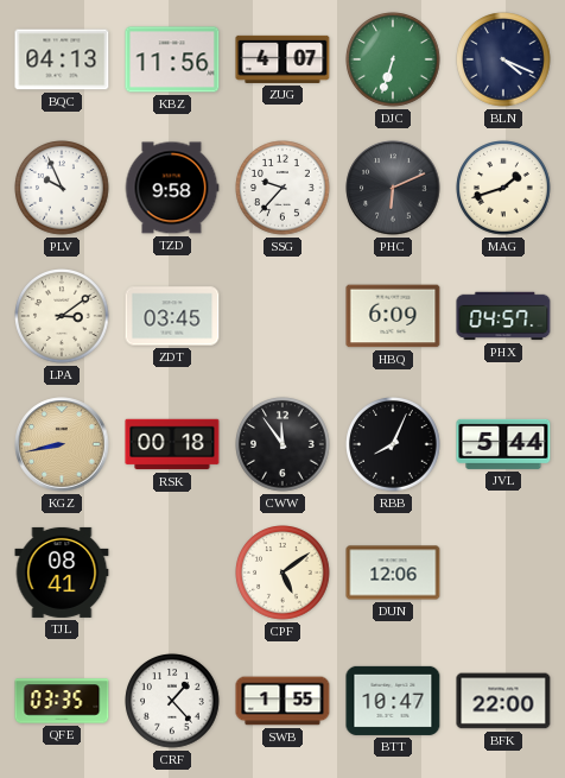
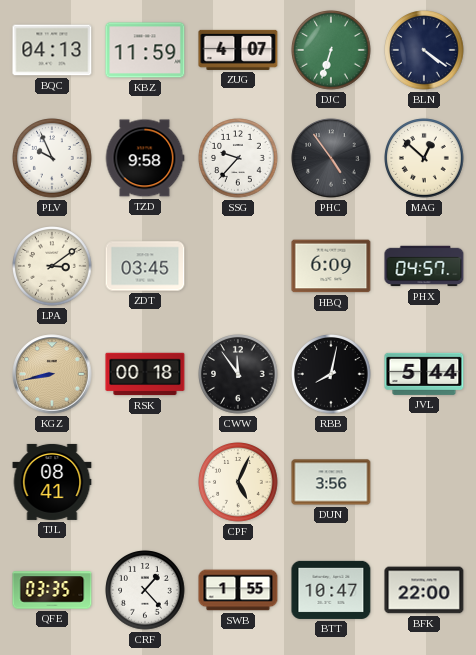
KBZ: 11:56 -> 11:59 (145, 50)
BLN: 4:19 -> 4:21 (424, 50)
PHC: 6:11 -> 4:54 (331, 158)
MAG: 1:42 -> 12:52 (424, 158)
RBB: 8:04 -> 8:02 (331, 374)
CPF: 5:09 -> 5:04 (238, 482)
DUN: 12:06 -> 3:56 (331, 482)
